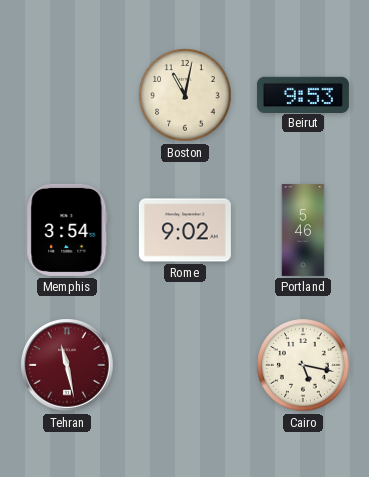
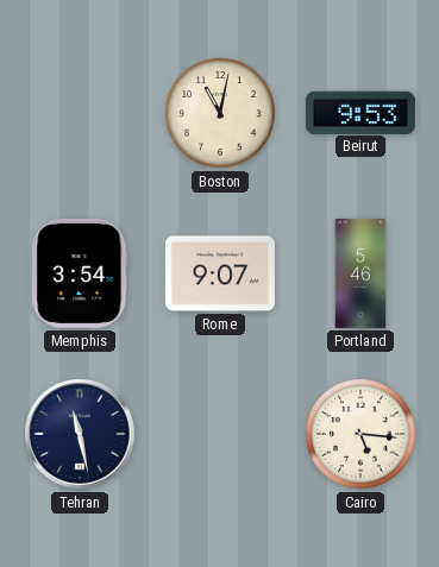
Rome: 9:02 -> 9:07 (220, 273)
Tehran dial: burgundy -> navy (80, 434)
Cairo: 5:17 -> 5:16 (360, 434)
